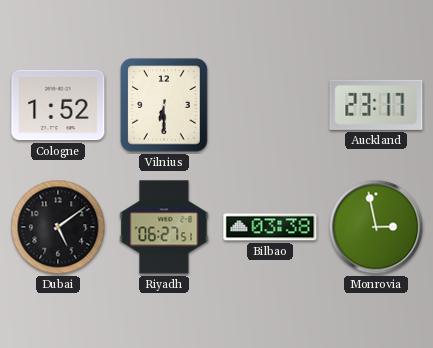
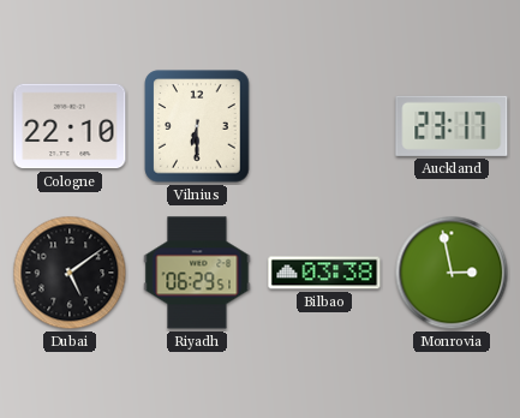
Cologne: 1:52 -> 22:10 (70, 126)
Riyadh: 06:27 -> 06:29 (197, 273)
